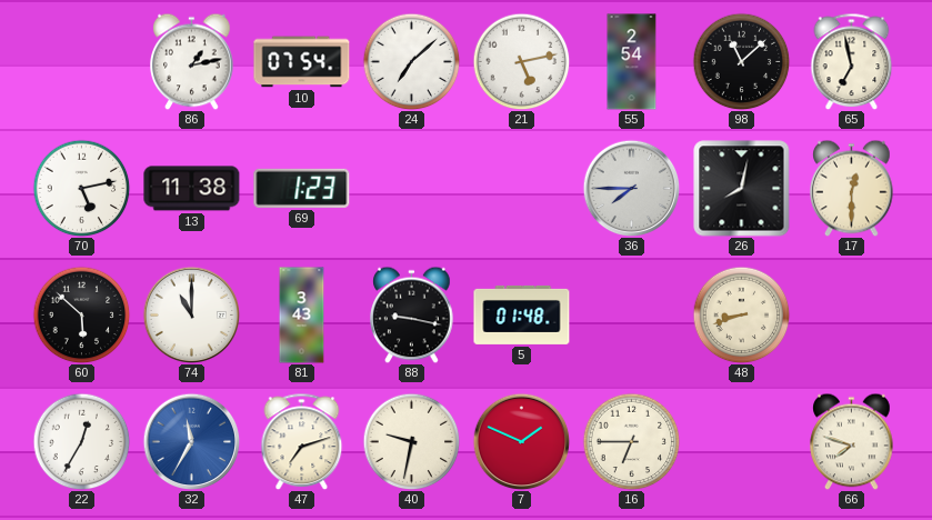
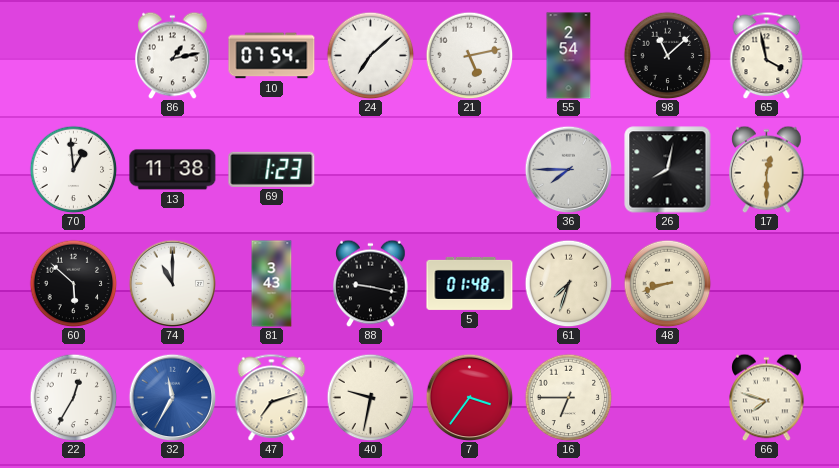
65: 6:58 -> 3:58 (767, 55)
70: 5:13 -> 12:59 (73, 169)
61: none -> 7:33 (568, 283)
7: 1:49 -> 3:36 (469, 397)
